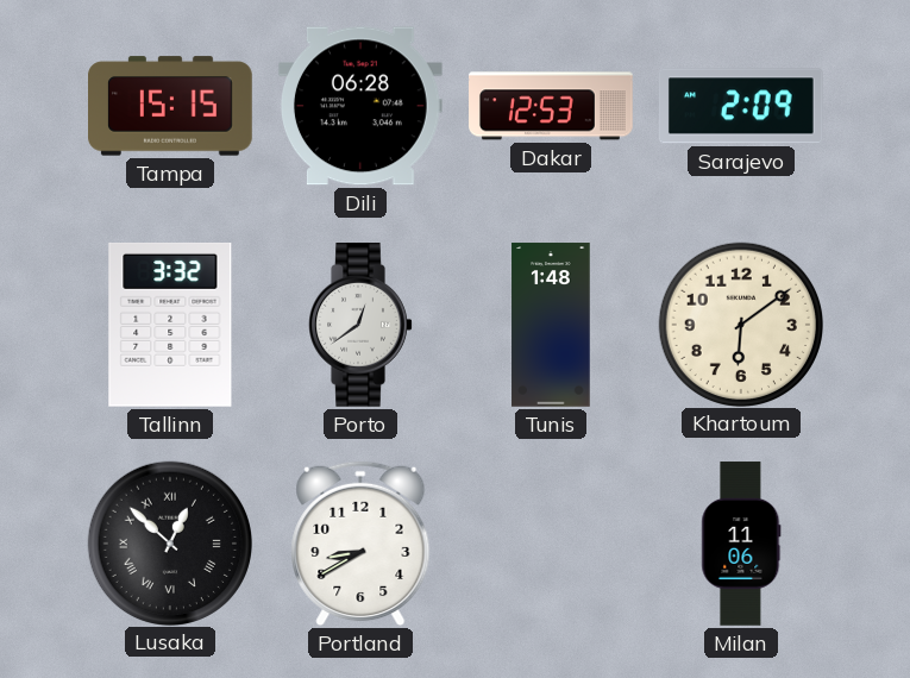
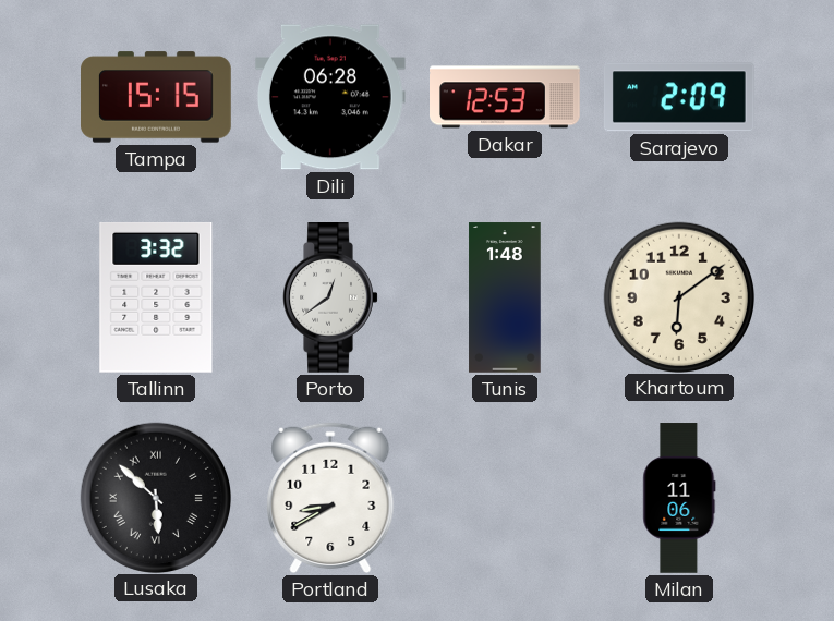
Lusaka: 12:52 -> 5:52 (155, 497)
